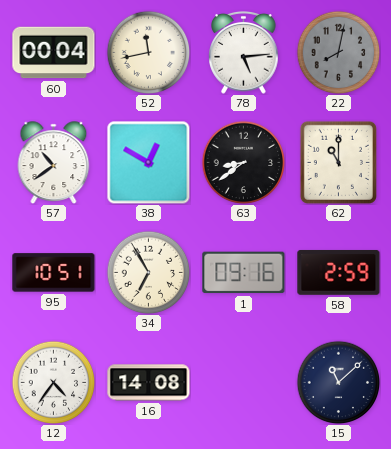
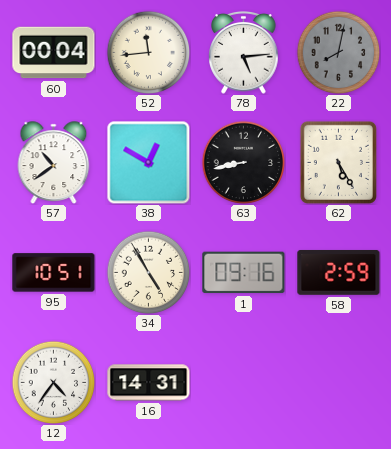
52: 11:43 -> 11:44 (148, 52)
63: 8:39 -> 8:43 (243, 162)
62: 11:00 -> 5:25 (338, 162)
34: 6:55 -> 4:55 (148, 272)
16: 14:08 -> 14:31 (149, 383)
15: 11:08 -> none (338, 382)
